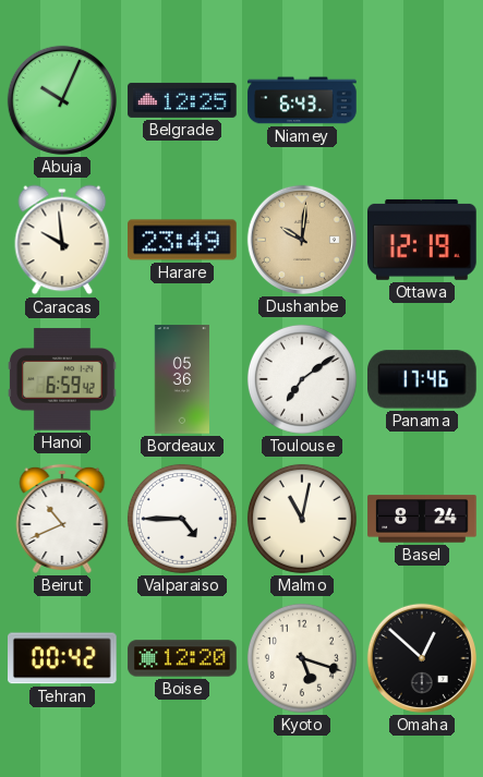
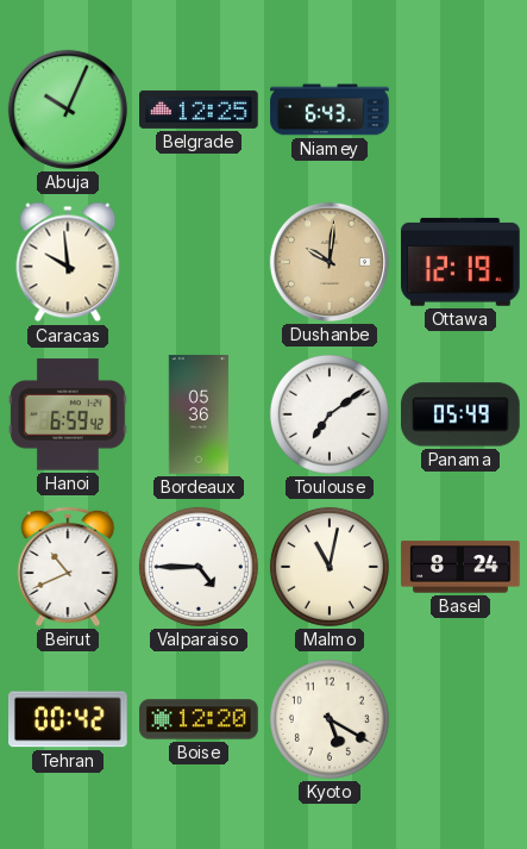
Harare: 23:49 -> none (182, 240)
Panama: 17:46 -> 05:49 (460, 414)
Kyoto: 5:18 -> 5:20 (330, 719)
Omaha: 12:52 -> none (422, 658)
